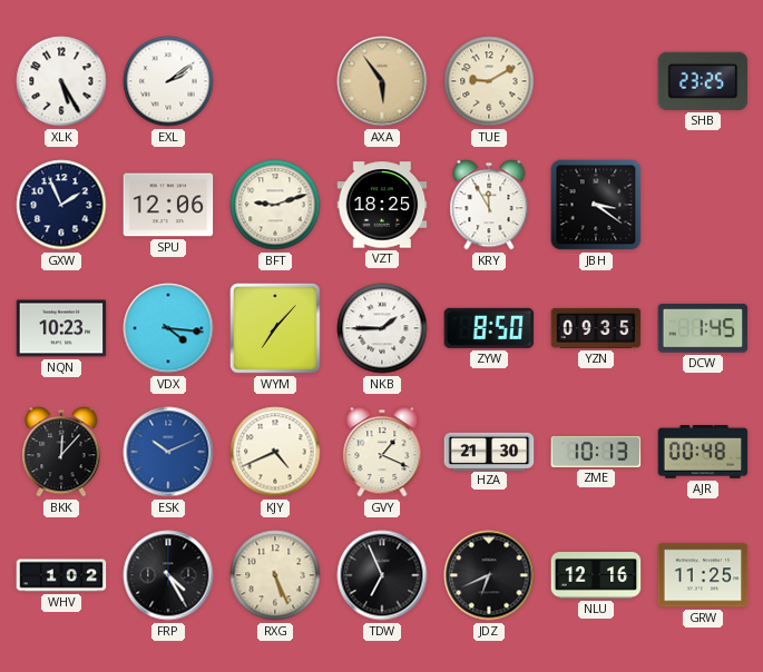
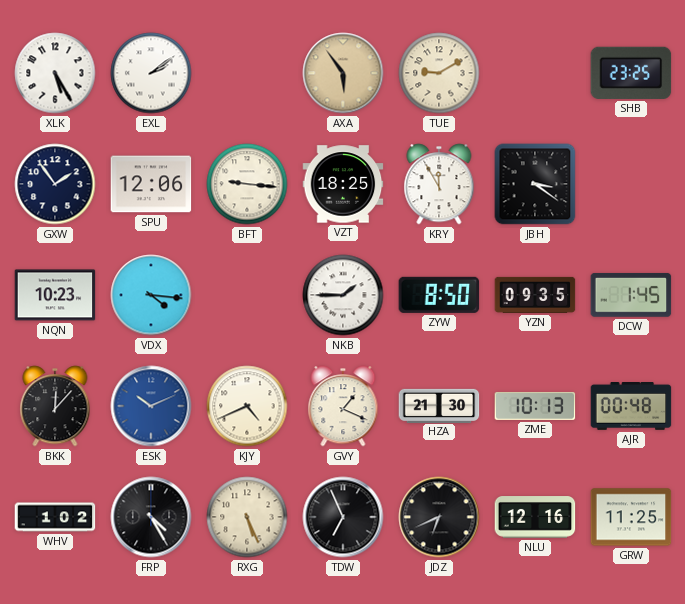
GXW: 1:56 -> 1:54 (55, 184)
BFT: 9:12 -> 9:16 (247, 184)
WYM: 7:07 -> none (276, 329)
